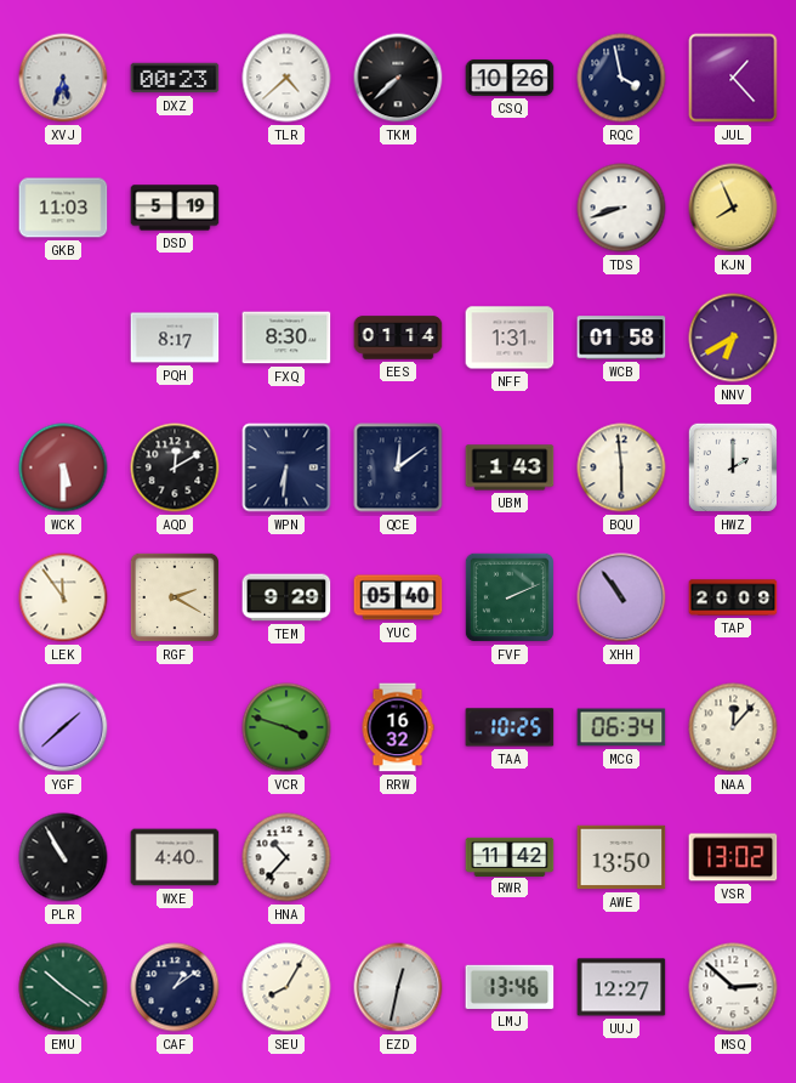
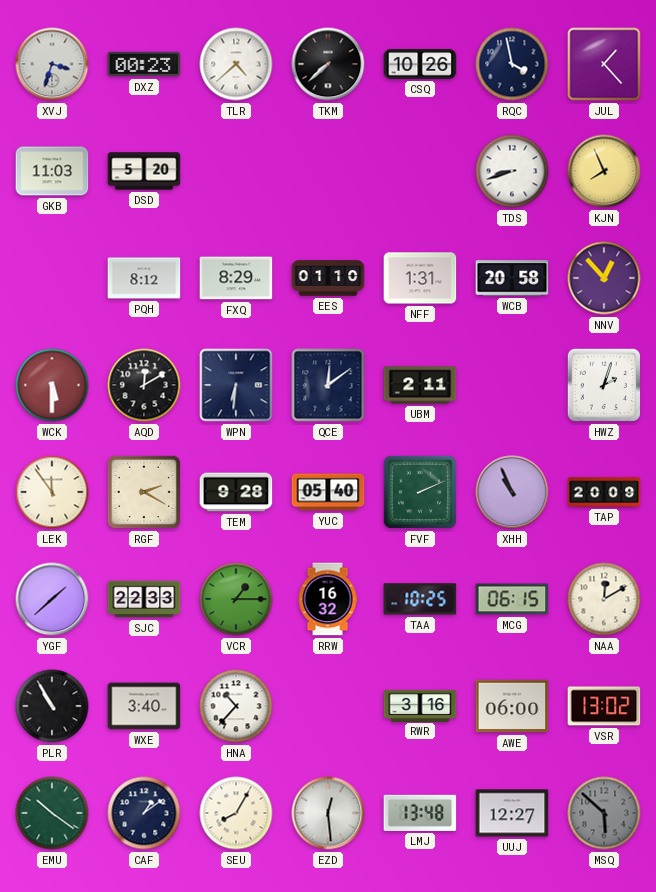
XVJ: 5:33 -> 3:33 (52, 64)
DSD: 5:19 -> 5:20 (144, 171)
PQH: 8:17 -> 8:12 (144, 278)
FXQ: 8:30 -> 8:29 (236, 278)
EES: 01:14 -> 01:10 (328, 278)
WCB: 01:58 -> 20:58 (512, 278)
NNV: 6:40 -> 12:53 (604, 278)
UBM: 1:43 -> 2:11 (420, 385)
BQU: 5:59 -> none (621, 467)
HWZ: 2:00 -> 2:03 (604, 385)
TEM: 9:29 -> 9:28 (236, 492)
XHH: 10:54 -> 10:56 (512, 492)
SJC: none -> 22:33 (144, 599)
VCR: 3:48 -> 1:15 (236, 599)
MCG: 06:34 -> 06:15 (512, 599)
NAA: 12:07 -> 12:10 (604, 599)
WXE: 4:40 -> 3:40 (144, 706)
RWR: 11:42 -> 3:16 (420, 705)
AWE: 13:50 -> 06:00 (512, 706)
EZD: 12:32 -> 12:29 (328, 813)
LMJ: 13:46 -> 13:48 (420, 813)
MSQ: 2:52 -> 5:52 (604, 813)
MSQ dial: white -> grey (604, 813)
